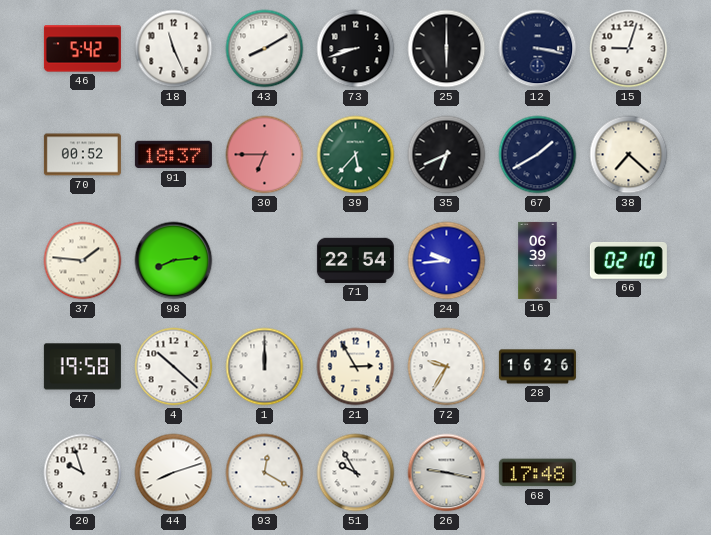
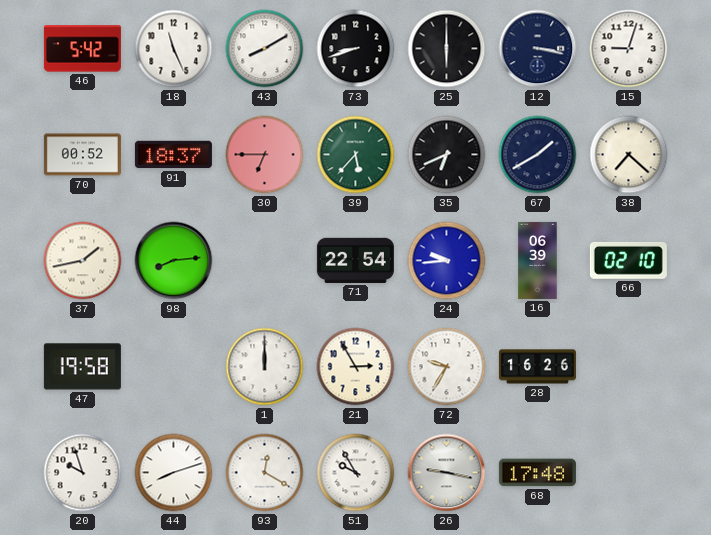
37: 1:46 -> 1:43 (83, 261)
4: 10:22 -> none (174, 367)
